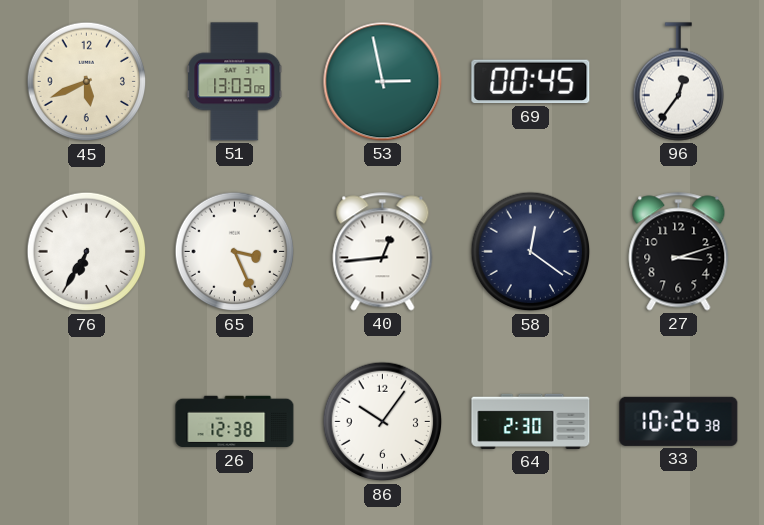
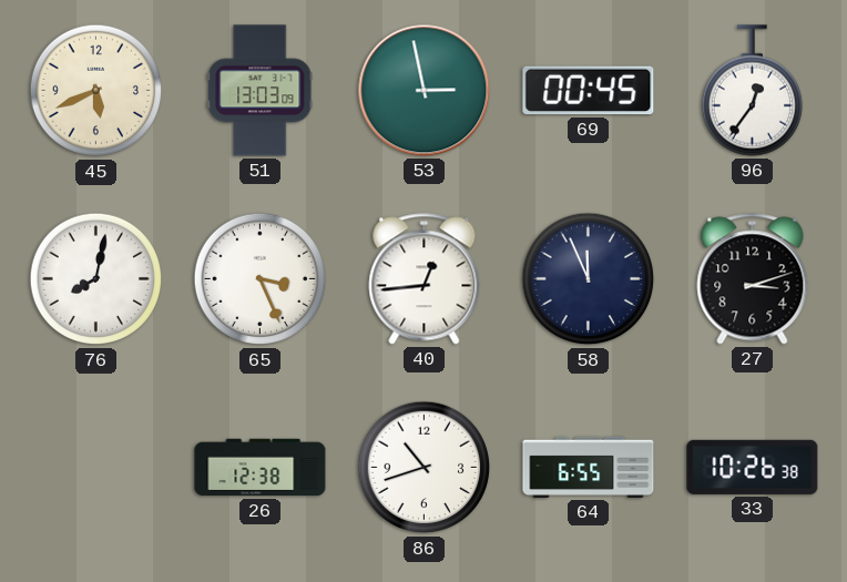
76: 6:35 -> 8:02 (96, 279)
58: 12:21 -> 11:56 (589, 279)
86: 10:06 -> 10:42 (425, 468)
64: 2:30 -> 6:55 (589, 467)
